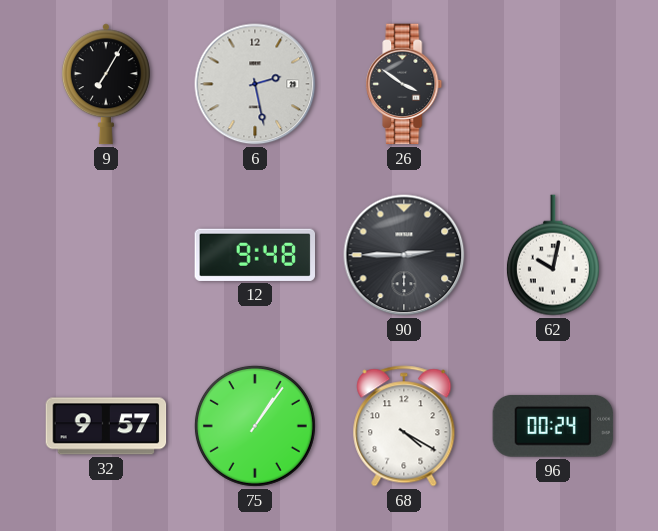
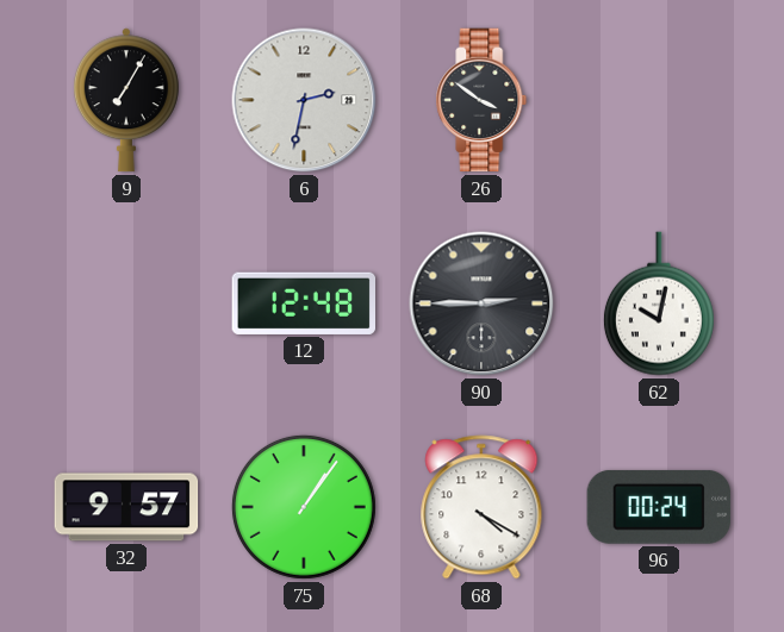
6: 2:28 -> 2:32 (304, 100)
12: 9:48 -> 12:48 (303, 304)
